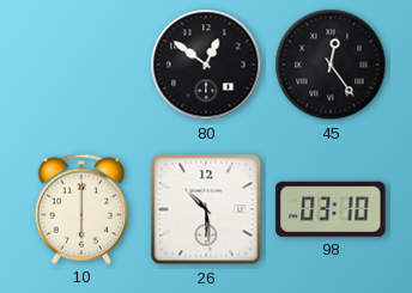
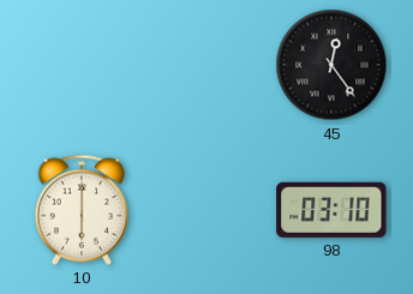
80: 12:51 -> none (206, 65)
26: 10:29 -> none (206, 209)
